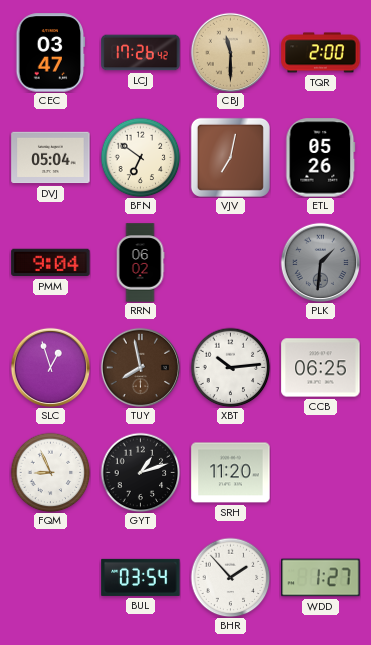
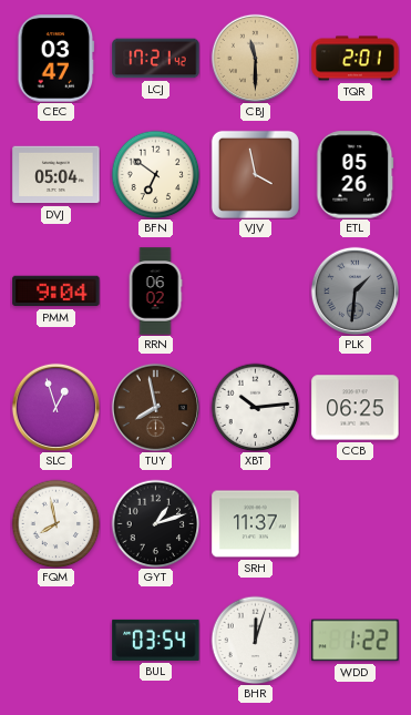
LCJ: 17:26 -> 17:21 (156, 59)
TQR: 2:00 -> 2:01 (356, 59)
VJV: 7:02 -> 3:58 (255, 174)
FQM: 8:56 -> 7:58 (55, 523)
SRH: 11:20 -> 11:37 (256, 524)
BHR: 1:53 -> 12:03 (255, 640)
WDD: 1:27 -> 1:22 (356, 641)
